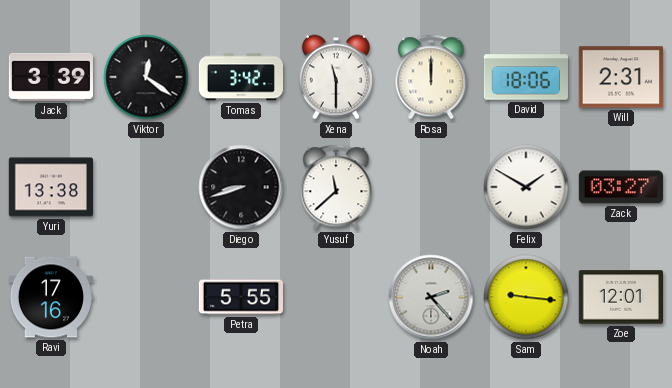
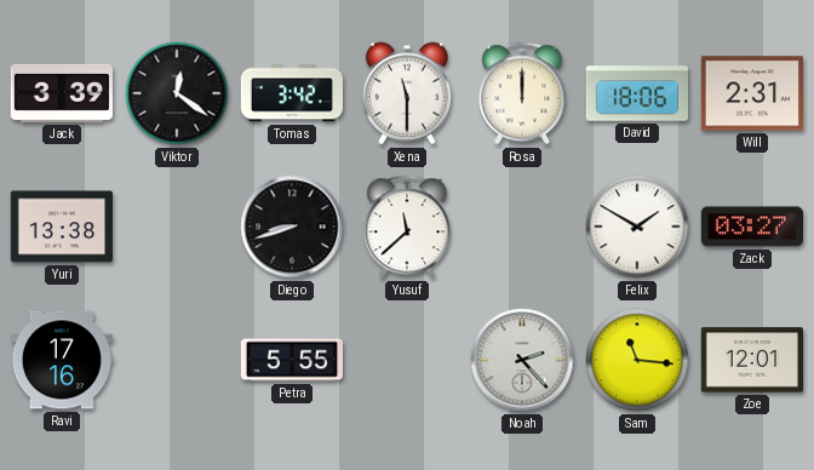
Sam: 9:16 -> 11:16 (637, 360)
